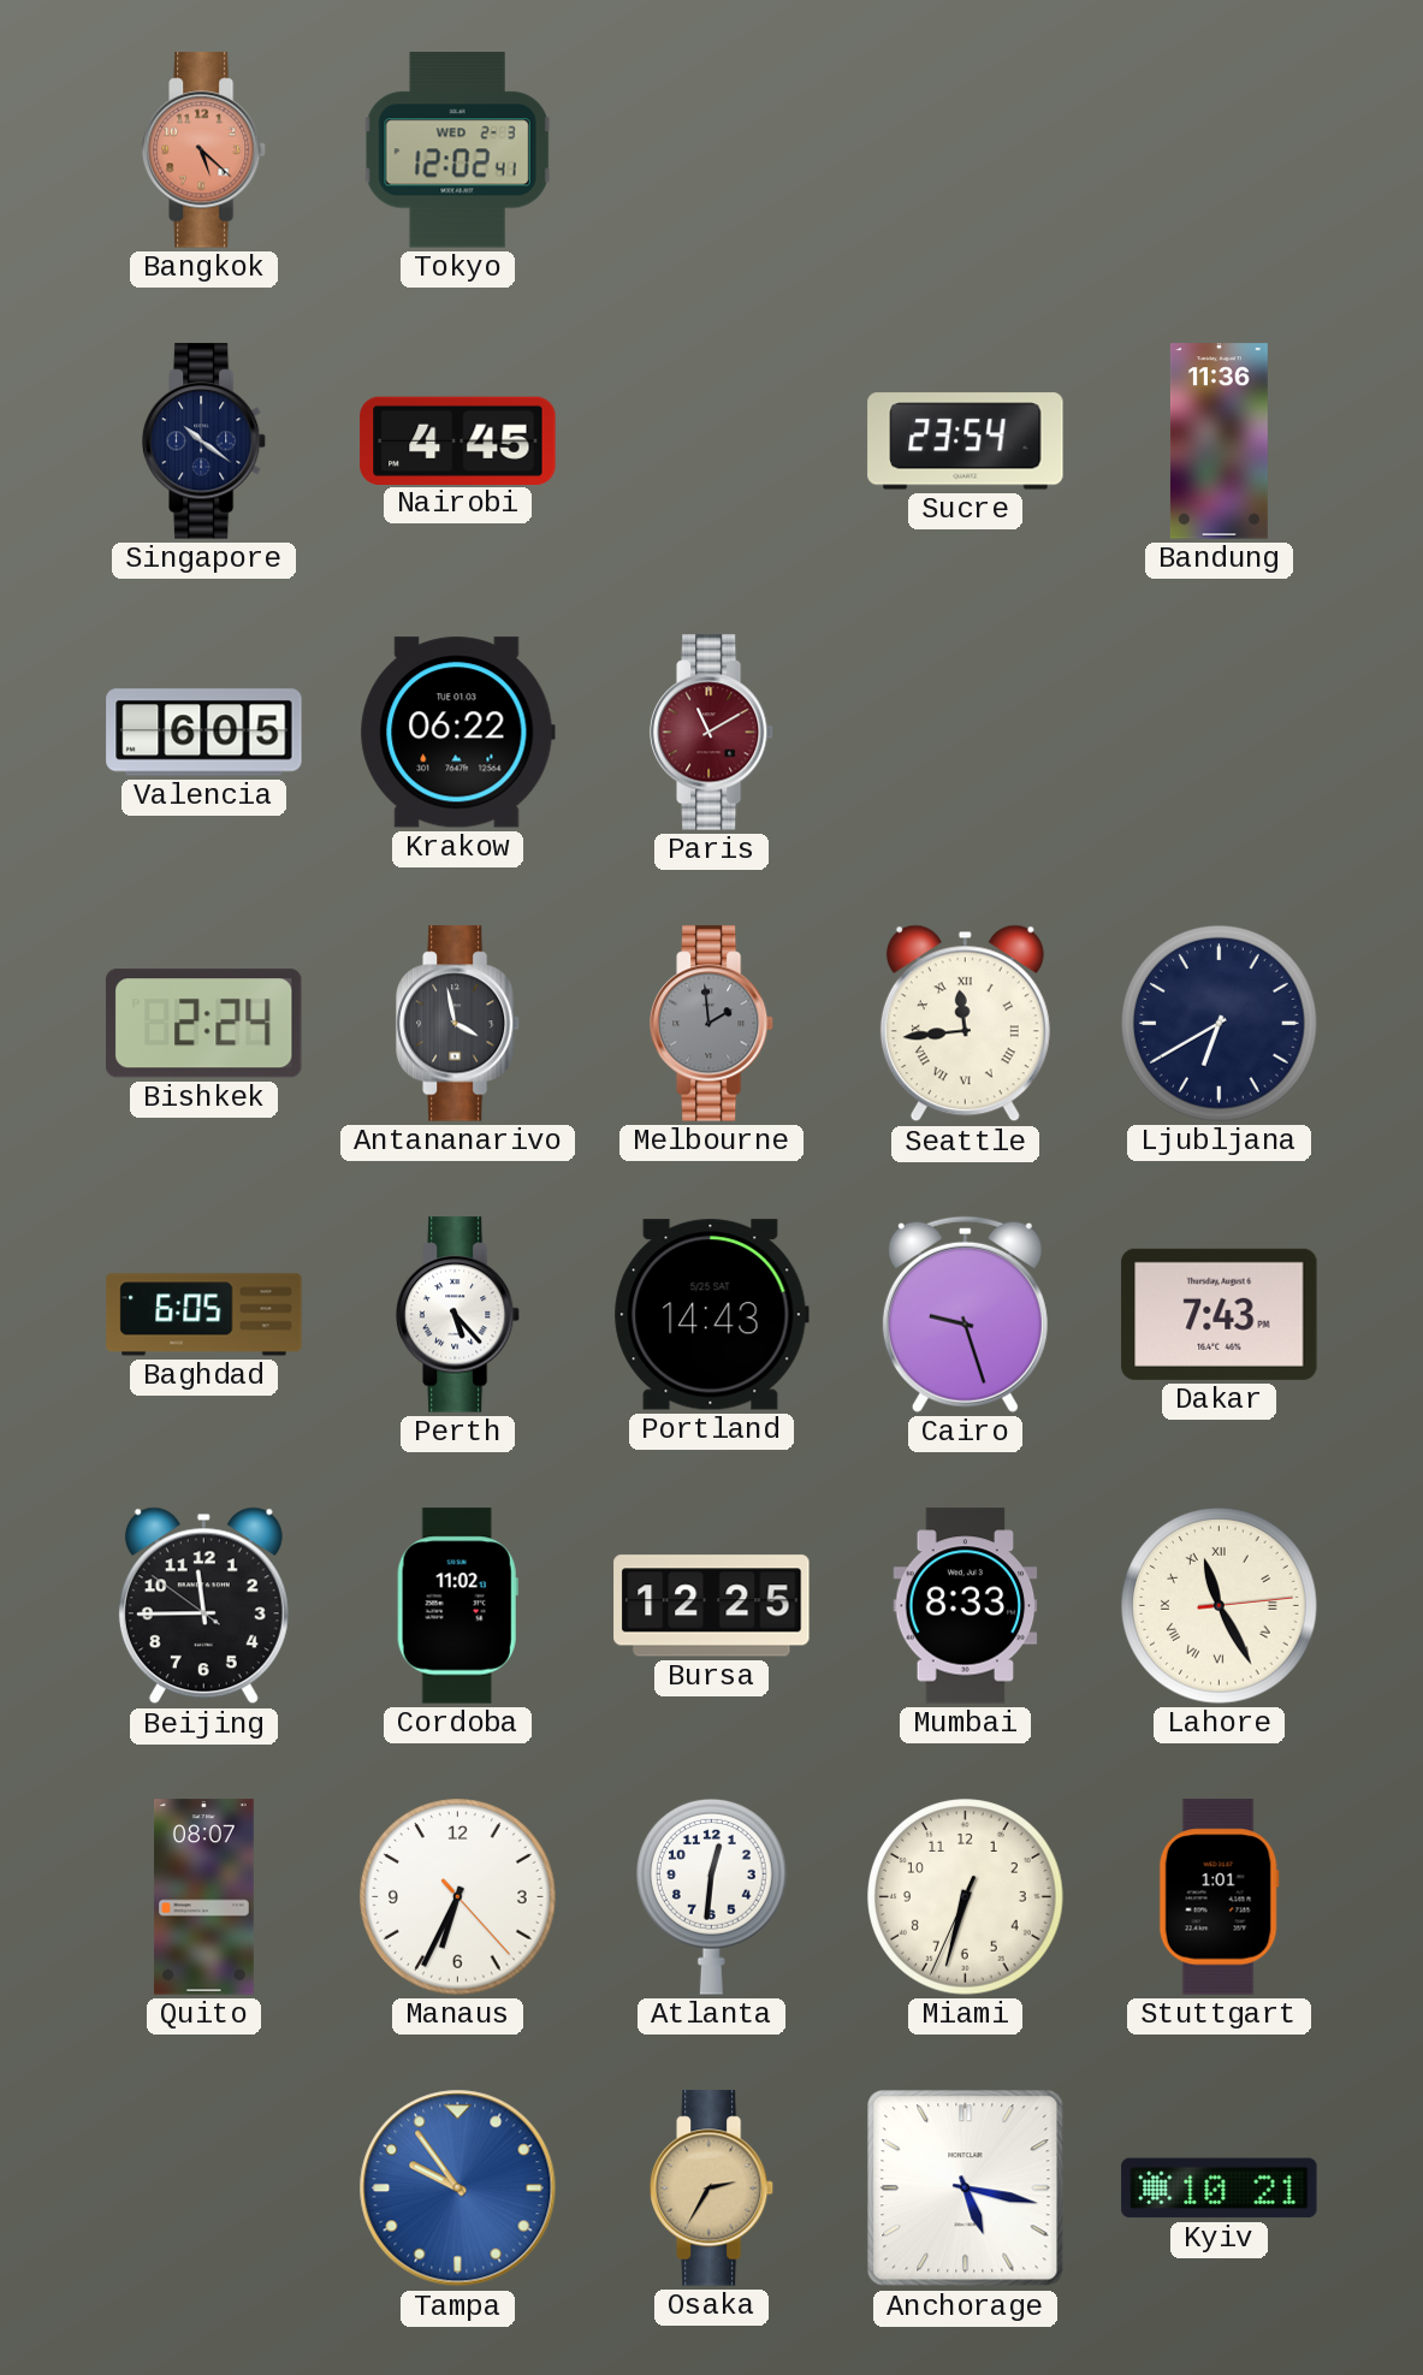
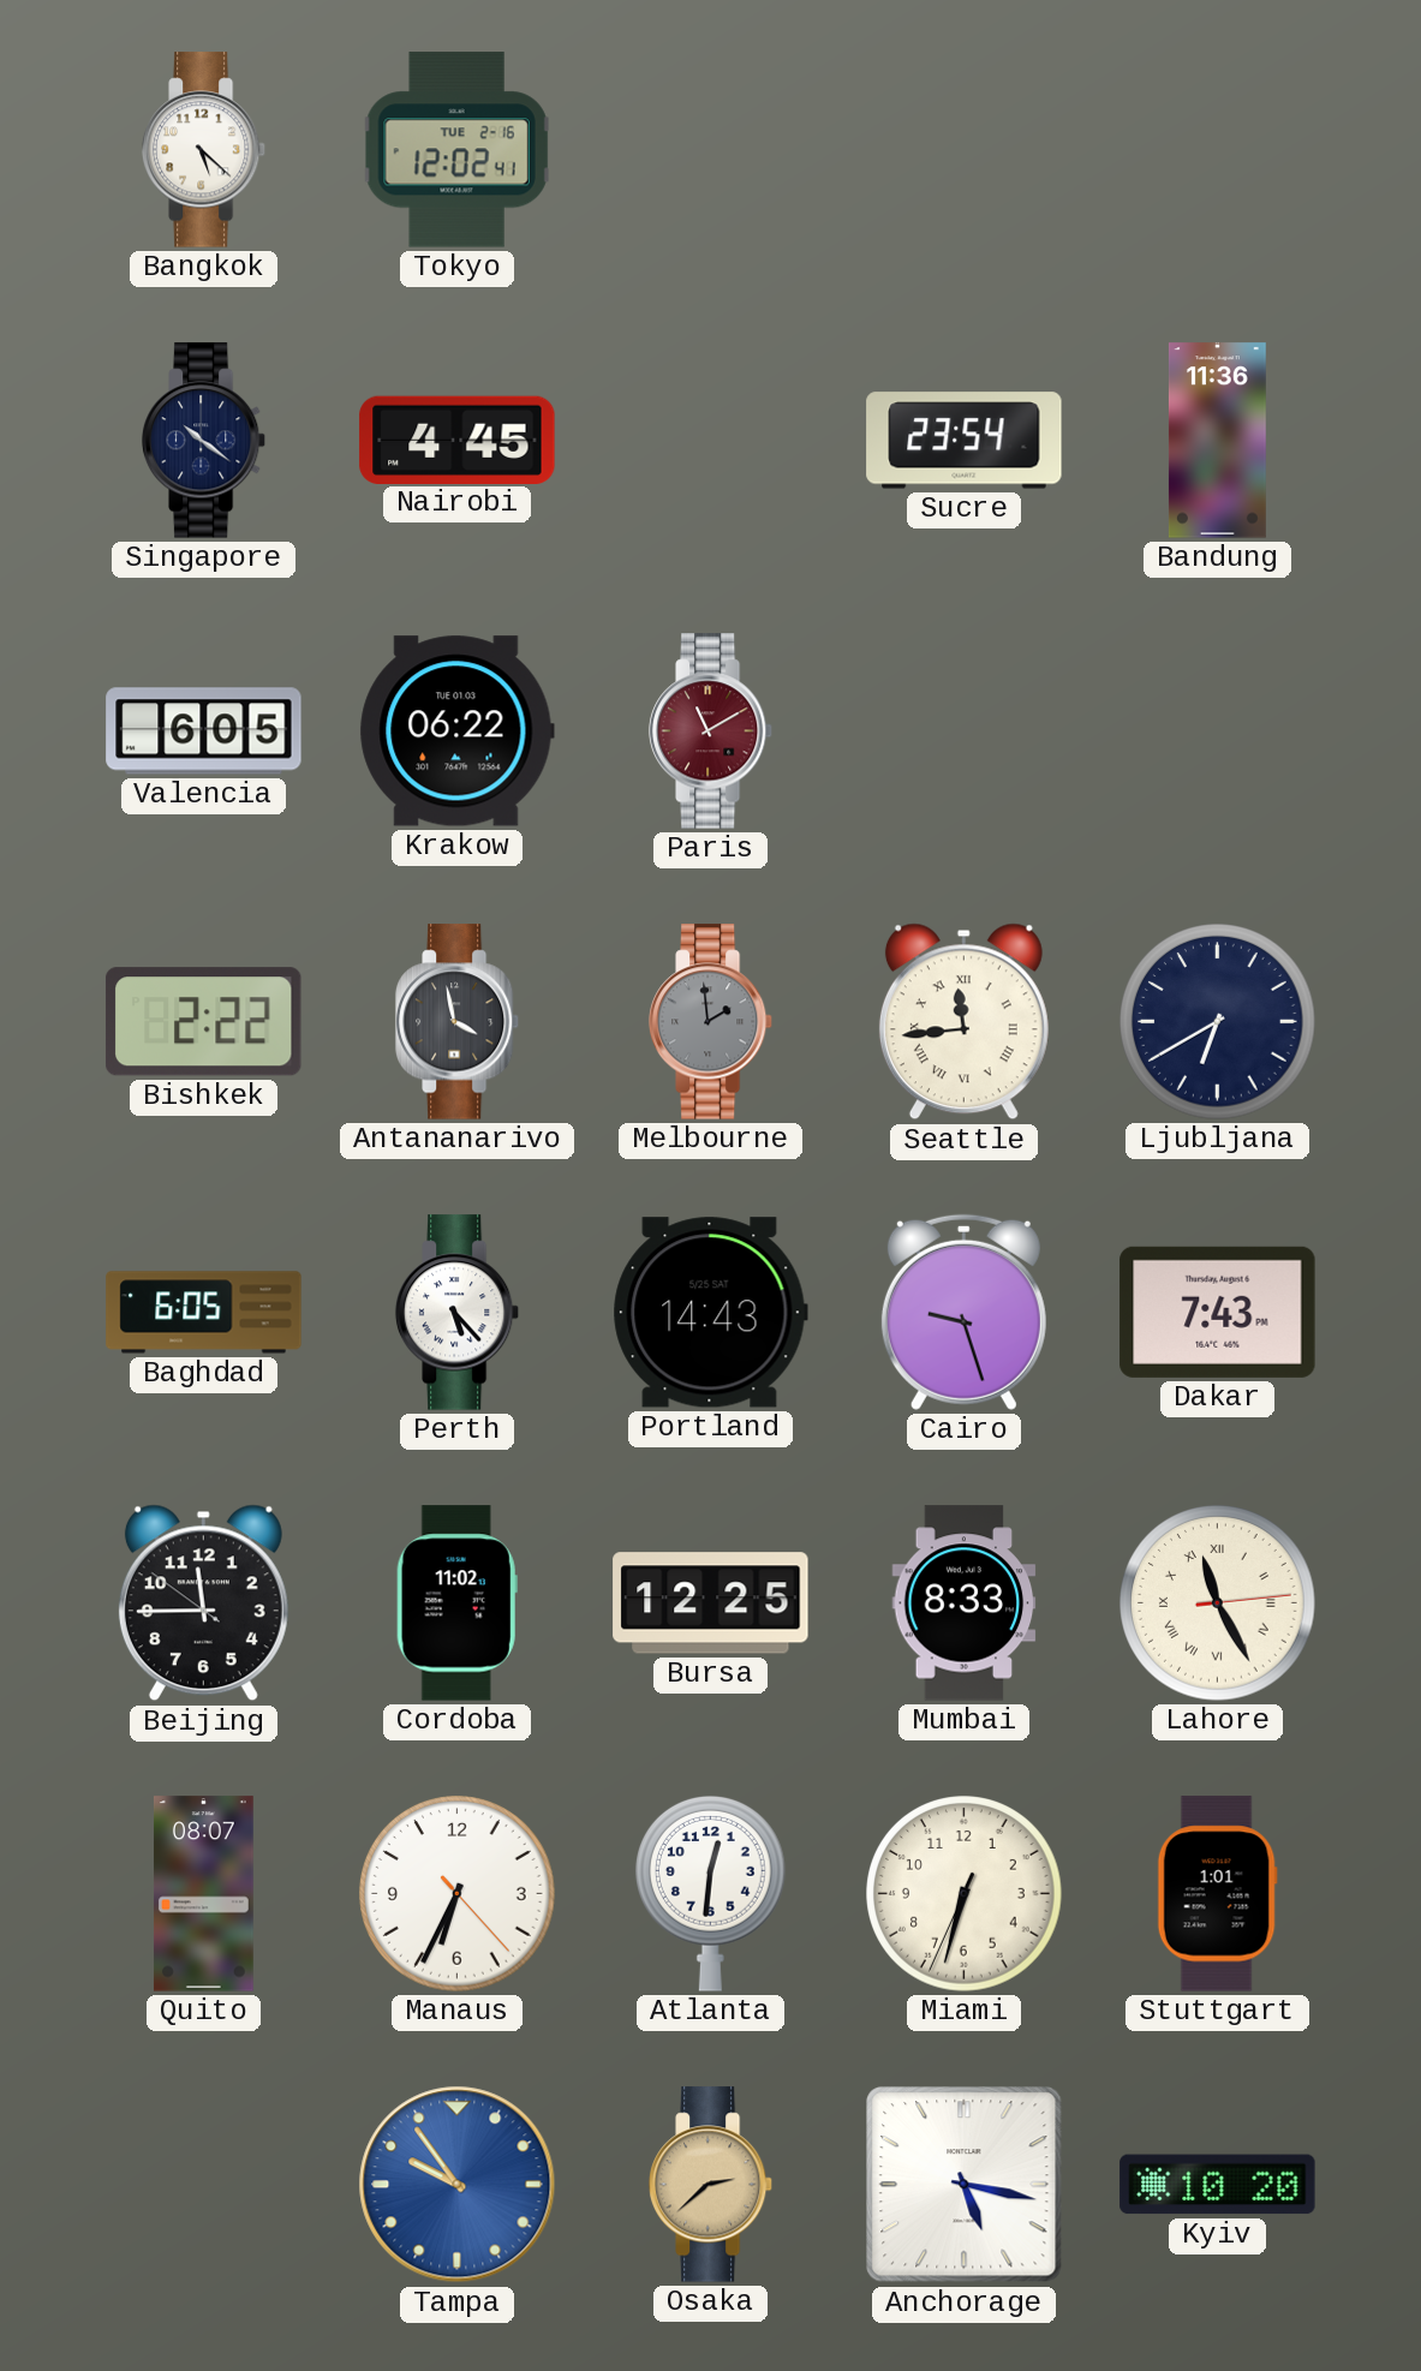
Bangkok dial: salmon -> white (204, 150)
Tokyo date: WED 2-3 -> TUE 2-16 (456, 150)
Bishkek: 2:24 -> 2:22 (203, 1022)
Osaka: 2:35 -> 2:38 (711, 2185)
Kyiv: 10:21 -> 10:20 (1218, 2185)
